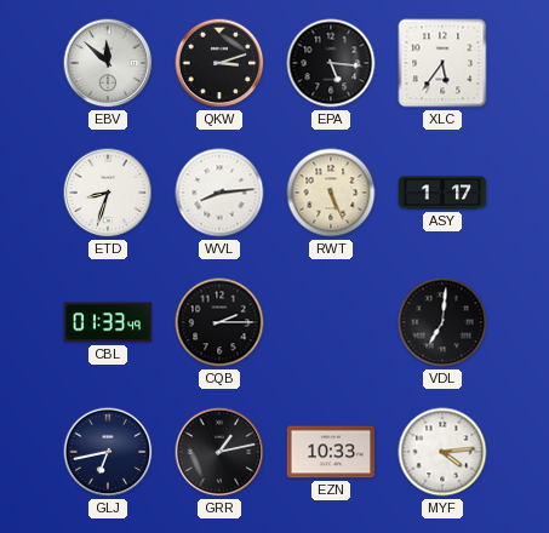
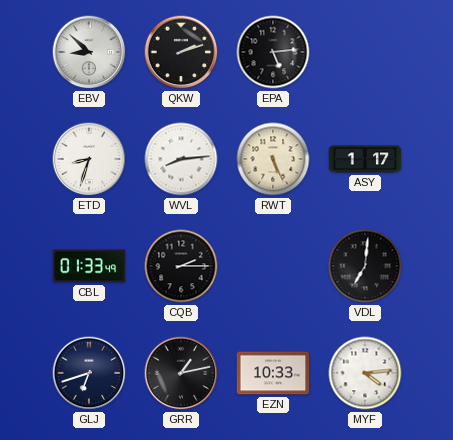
EBV: 11:52 -> 8:52 (89, 52)
QKW: 3:12 -> 2:12 (181, 52)
EPA: 5:16 -> 5:14 (273, 52)
XLC: 5:36 -> none (442, 63)
GLJ: 6:43 -> 6:42 (89, 373)
